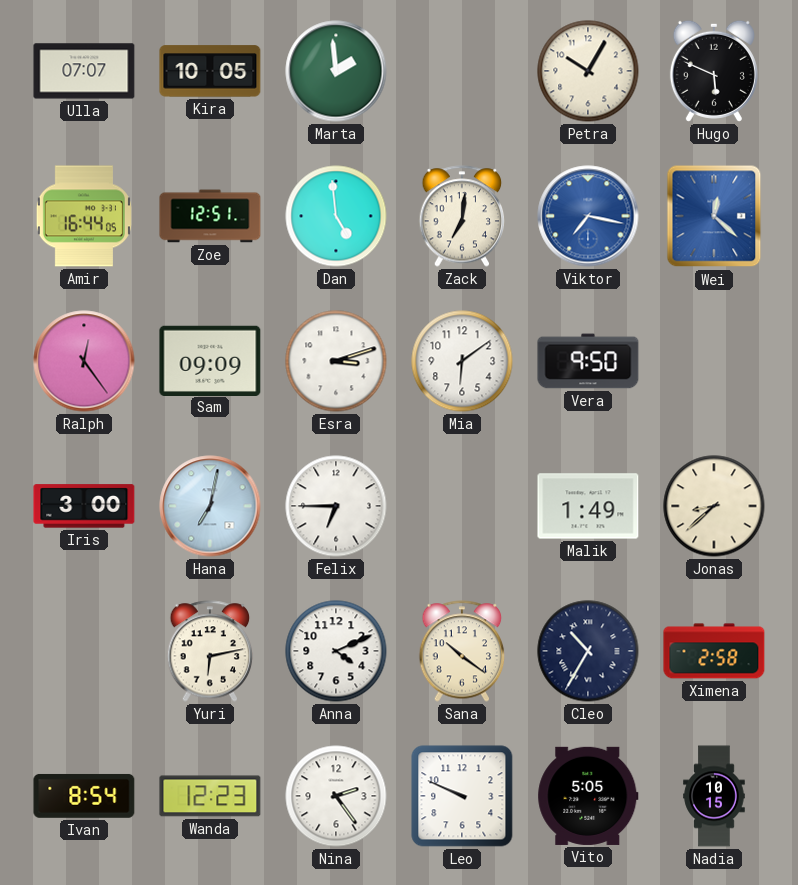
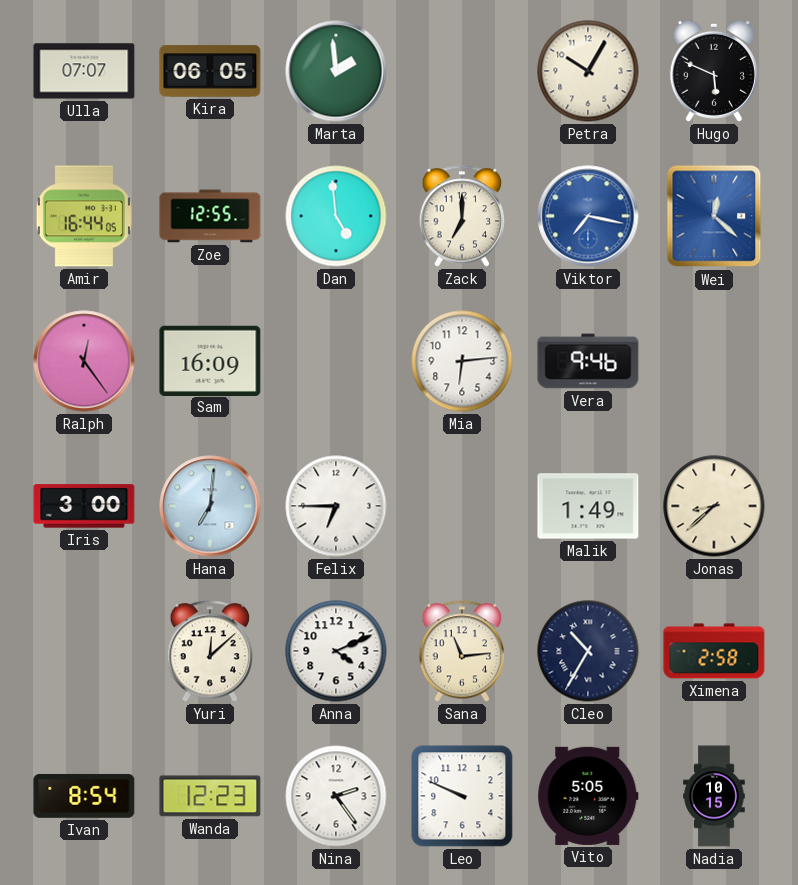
Kira: 10:05 -> 06:05 (210, 71)
Zoe: 12:51 -> 12:55 (210, 216)
Zack: 7:01 -> 7:00 (462, 216)
Sam: 09:09 -> 16:09 (210, 360)
Esra: 3:12 -> none (336, 361)
Mia: 6:09 -> 6:14 (462, 361)
Vera: 9:50 -> 9:46 (588, 361)
Hana: 7:02 -> 7:01 (210, 506)
Yuri: 6:13 -> 12:08 (210, 651)
Sana: 10:21 -> 11:14 (462, 651)
